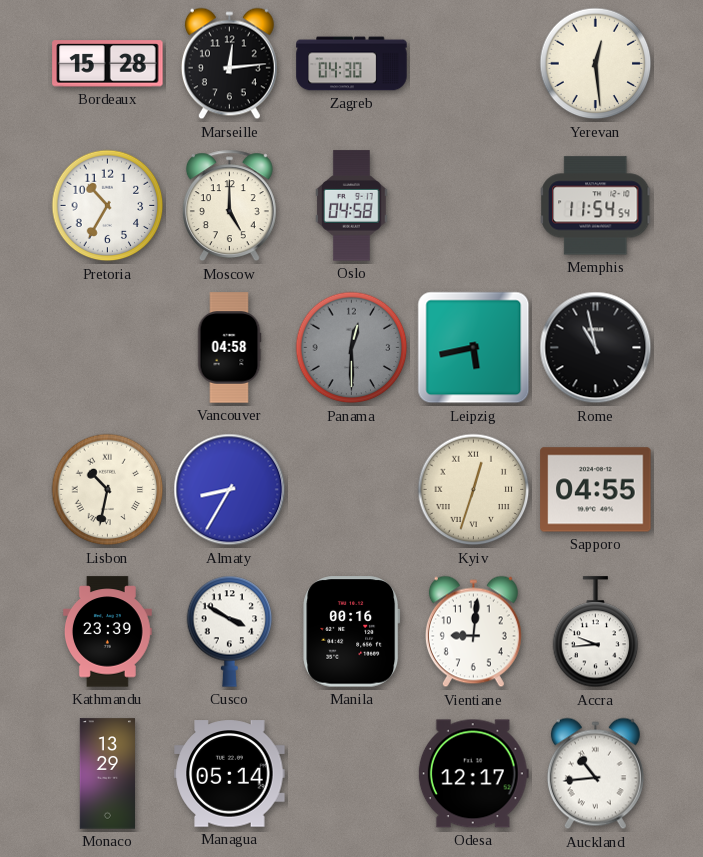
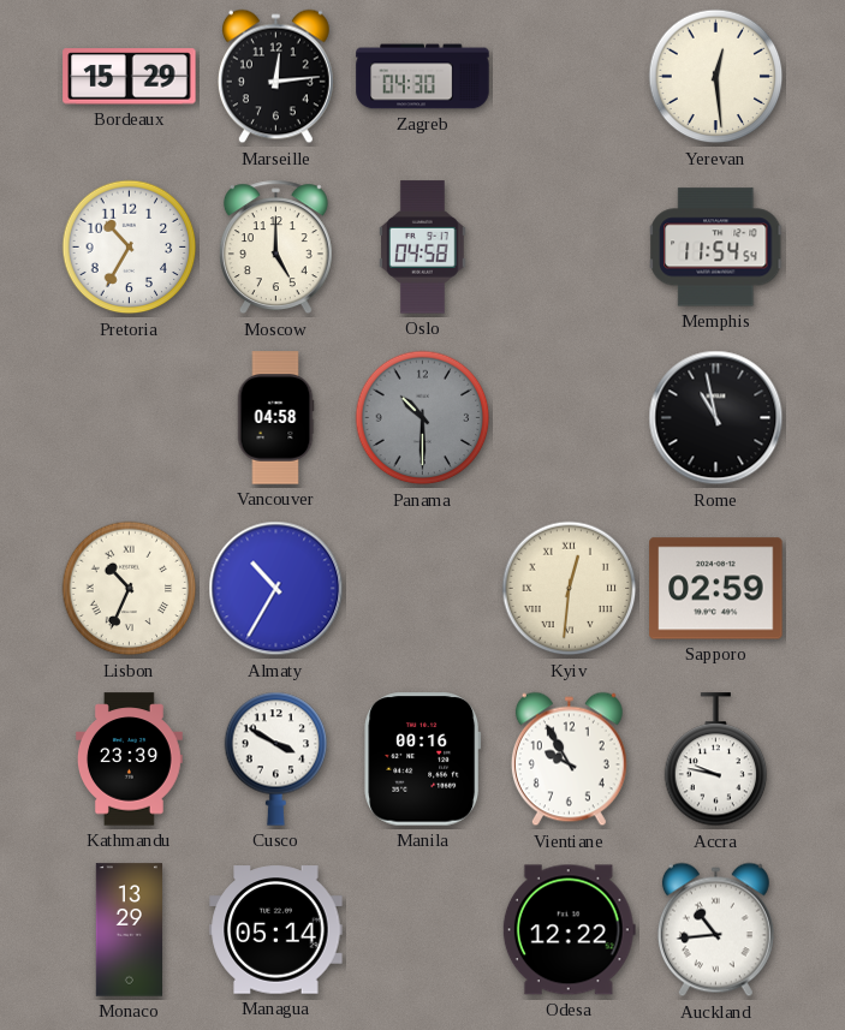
Bordeaux: 15:28 -> 15:29 (130, 77)
Panama: 12:30 -> 10:30 (423, 418)
Leipzig: 5:43 -> none (474, 348)
Lisbon: 10:32 -> 10:34 (130, 589)
Almaty: 8:35 -> 10:35 (276, 589)
Kyiv: 12:33 -> 12:31 (570, 589)
Sapporo: 04:55 -> 02:59 (716, 589)
Vientiane: 9:01 -> 9:55 (569, 760)
Accra: 9:44 -> 9:47 (716, 760)
Odesa: 12:17 -> 12:22 (569, 930)
